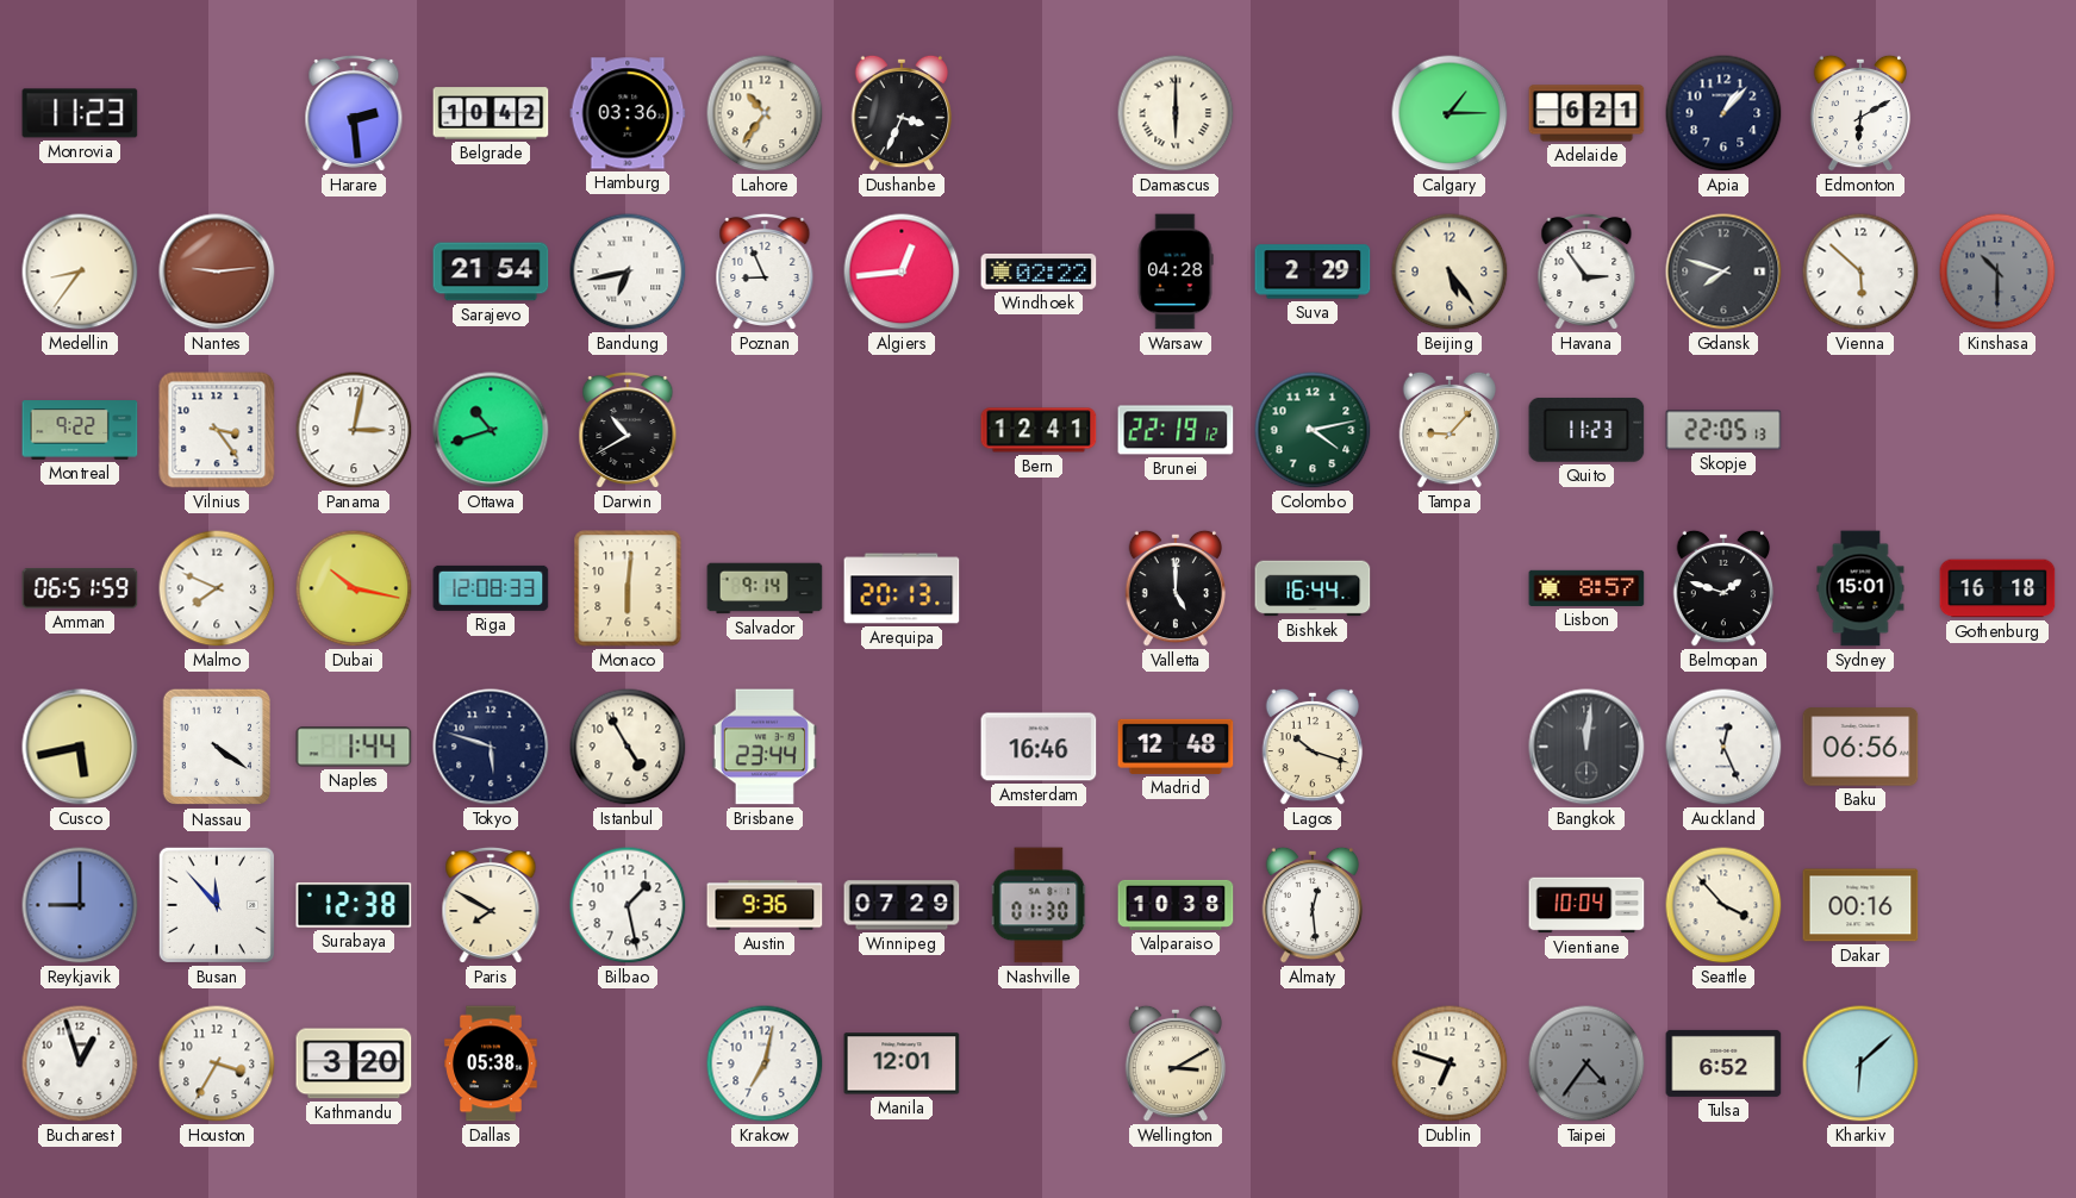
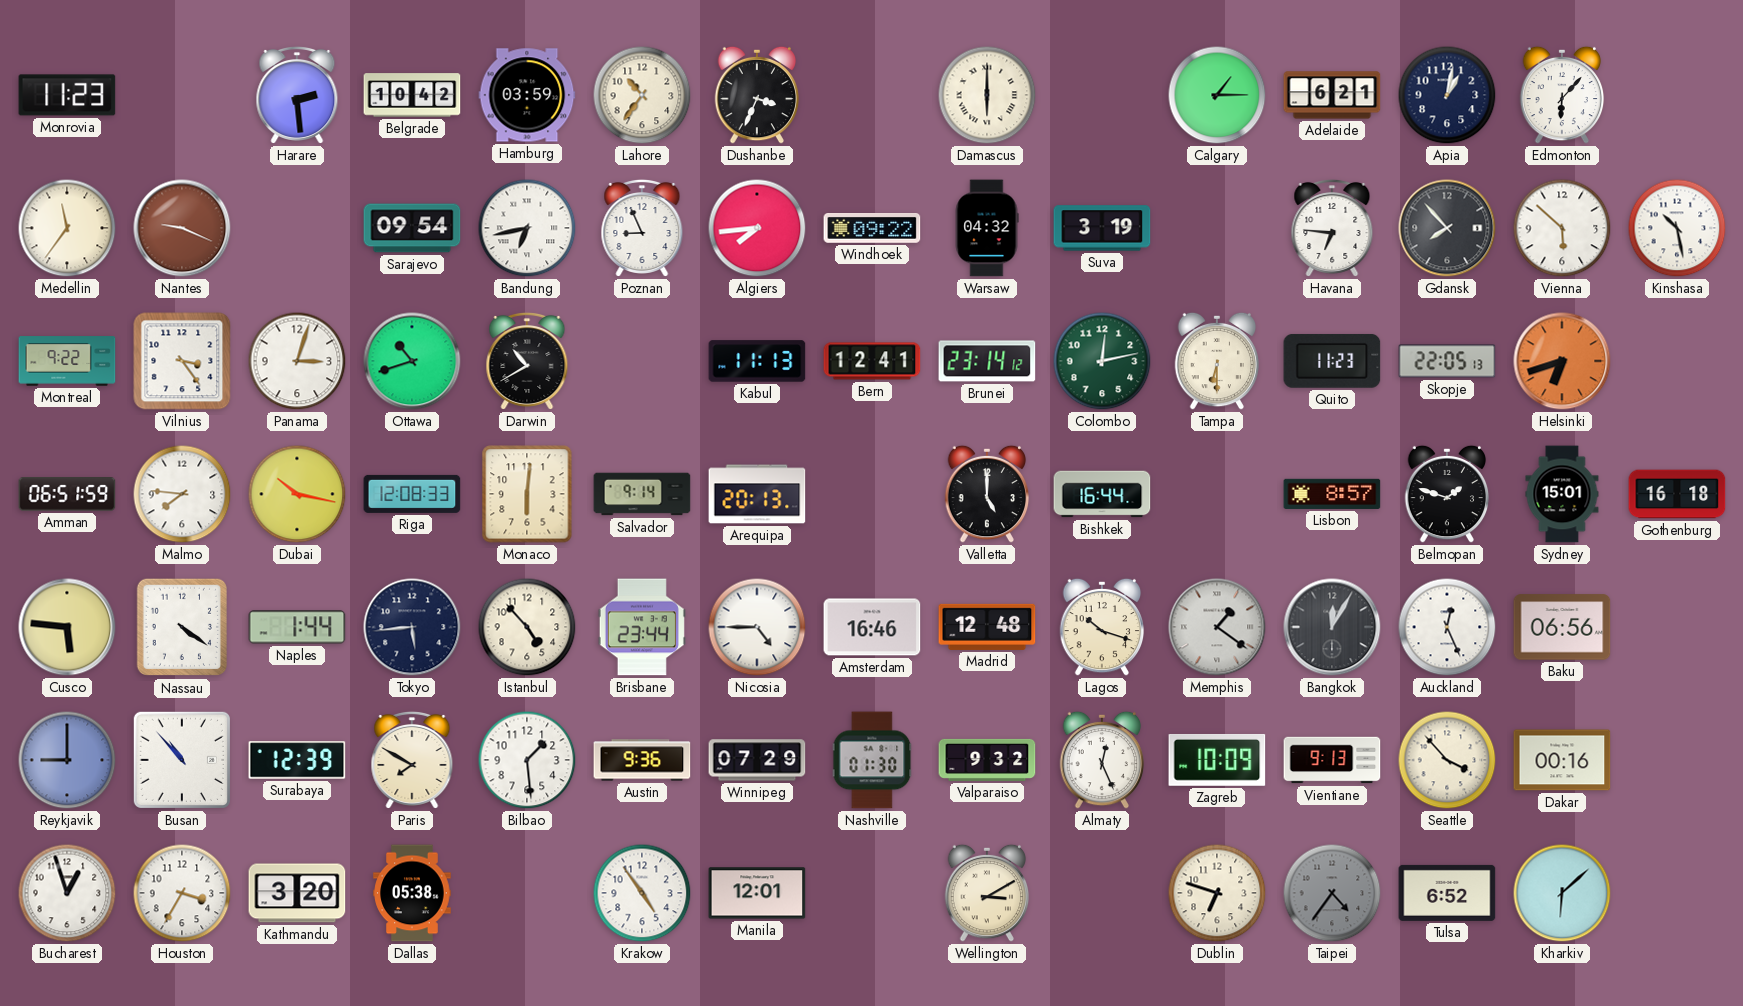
Hamburg: 03:36 -> 03:59 (527, 95)
Apia: 1:07 -> 1:02 (1447, 95)
Edmonton: 6:10 -> 6:07 (1562, 95)
Medellin: 8:36 -> 11:36 (67, 228)
Nantes: 9:14 -> 9:19 (182, 228)
Sarajevo: 21:54 -> 09:54 (412, 228)
Algiers: 12:44 -> 7:44 (757, 228)
Windhoek: 02:22 -> 09:22 (872, 229)
Warsaw: 04:28 -> 04:32 (987, 228)
Suva: 2:29 -> 3:19 (1102, 228)
Beijing: 5:24 -> none (1450, 272)
Havana: 2:54 -> 6:46 (1332, 228)
Gdansk: 7:48 -> 7:53 (1447, 228)
Kinshasa: 10:30 -> 10:28 (1677, 228)
Kinshasa dial: grey -> white (1677, 228)
Panama: 3:02 -> 3:03 (297, 361)
Kabul: none -> 11:13 (757, 361)
Brunei: 22:19 -> 23:14 (987, 361)
Colombo: 4:13 -> 12:13 (1102, 361)
Tampa: 9:07 -> 6:30 (1217, 361)
Helsinki: none -> 6:42 (1562, 361)
Malmo: 7:49 -> 7:46 (182, 494)
Cusco: 5:43 -> 5:46 (67, 627)
Tokyo: 5:48 -> 5:44 (412, 627)
Istanbul: 4:55 -> 4:53 (527, 627)
Nicosia: none -> 4:45 (757, 627)
Memphis: none -> 1:21 (1217, 627)
Bangkok: 12:01 -> 12:05 (1332, 627)
Busan: 11:53 -> 10:53 (182, 760)
Surabaya: 12:38 -> 12:39 (297, 760)
Bilbao: 1:28 -> 1:29 (527, 760)
Valparaiso: 10:38 -> 9:32 (987, 760)
Almaty: 12:29 -> 12:26 (1102, 760)
Zagreb: none -> 10:09 (1217, 760)
Vientiane: 10:04 -> 9:13 (1332, 760)
Krakow: 7:02 -> 4:54 (642, 893)
